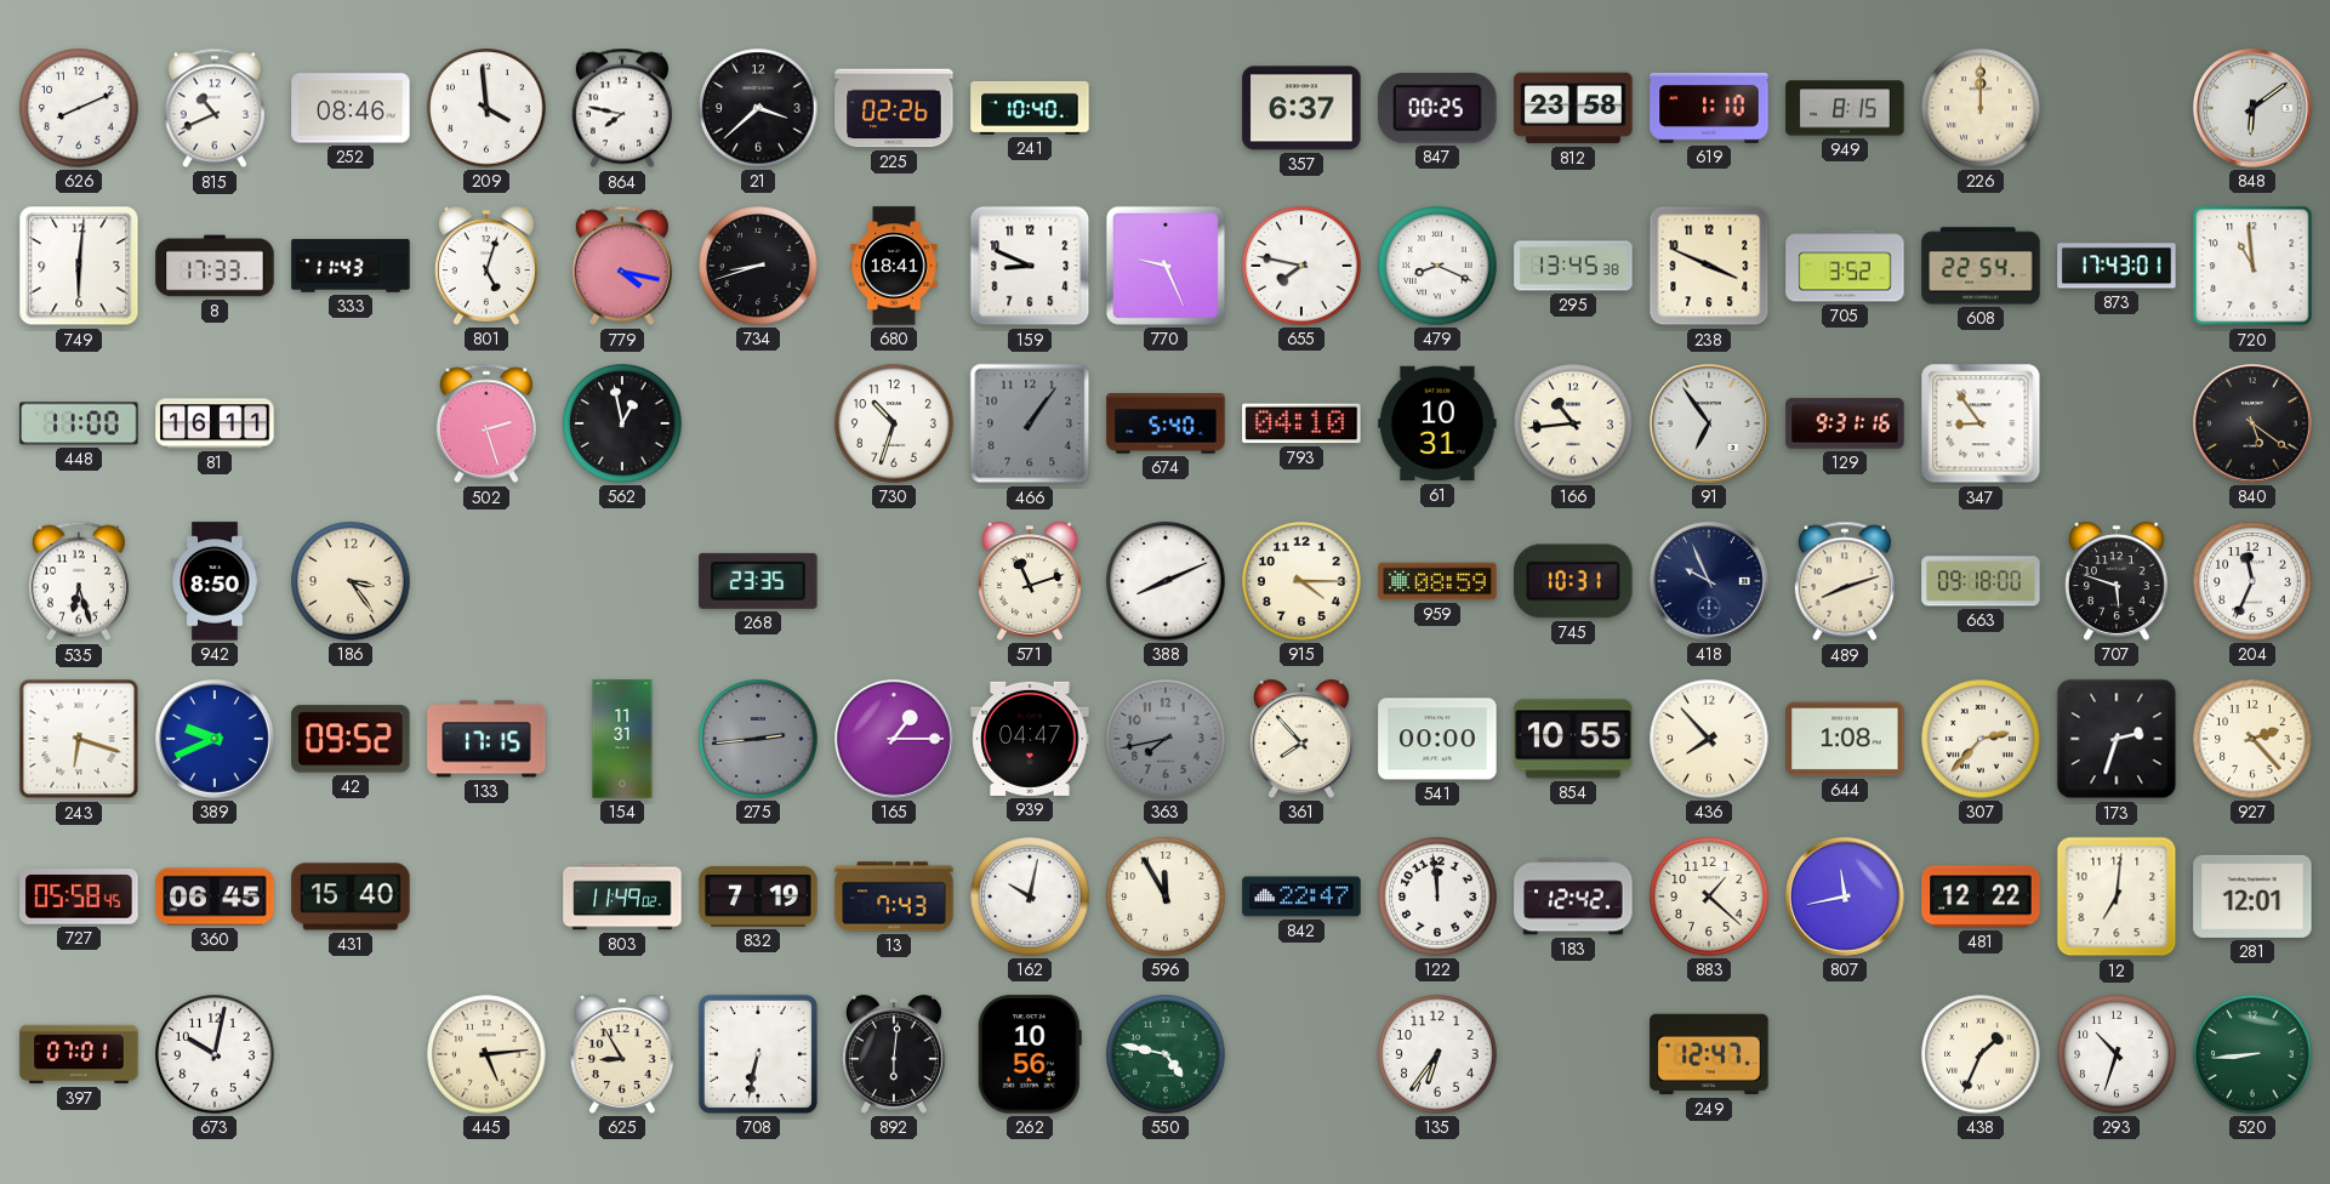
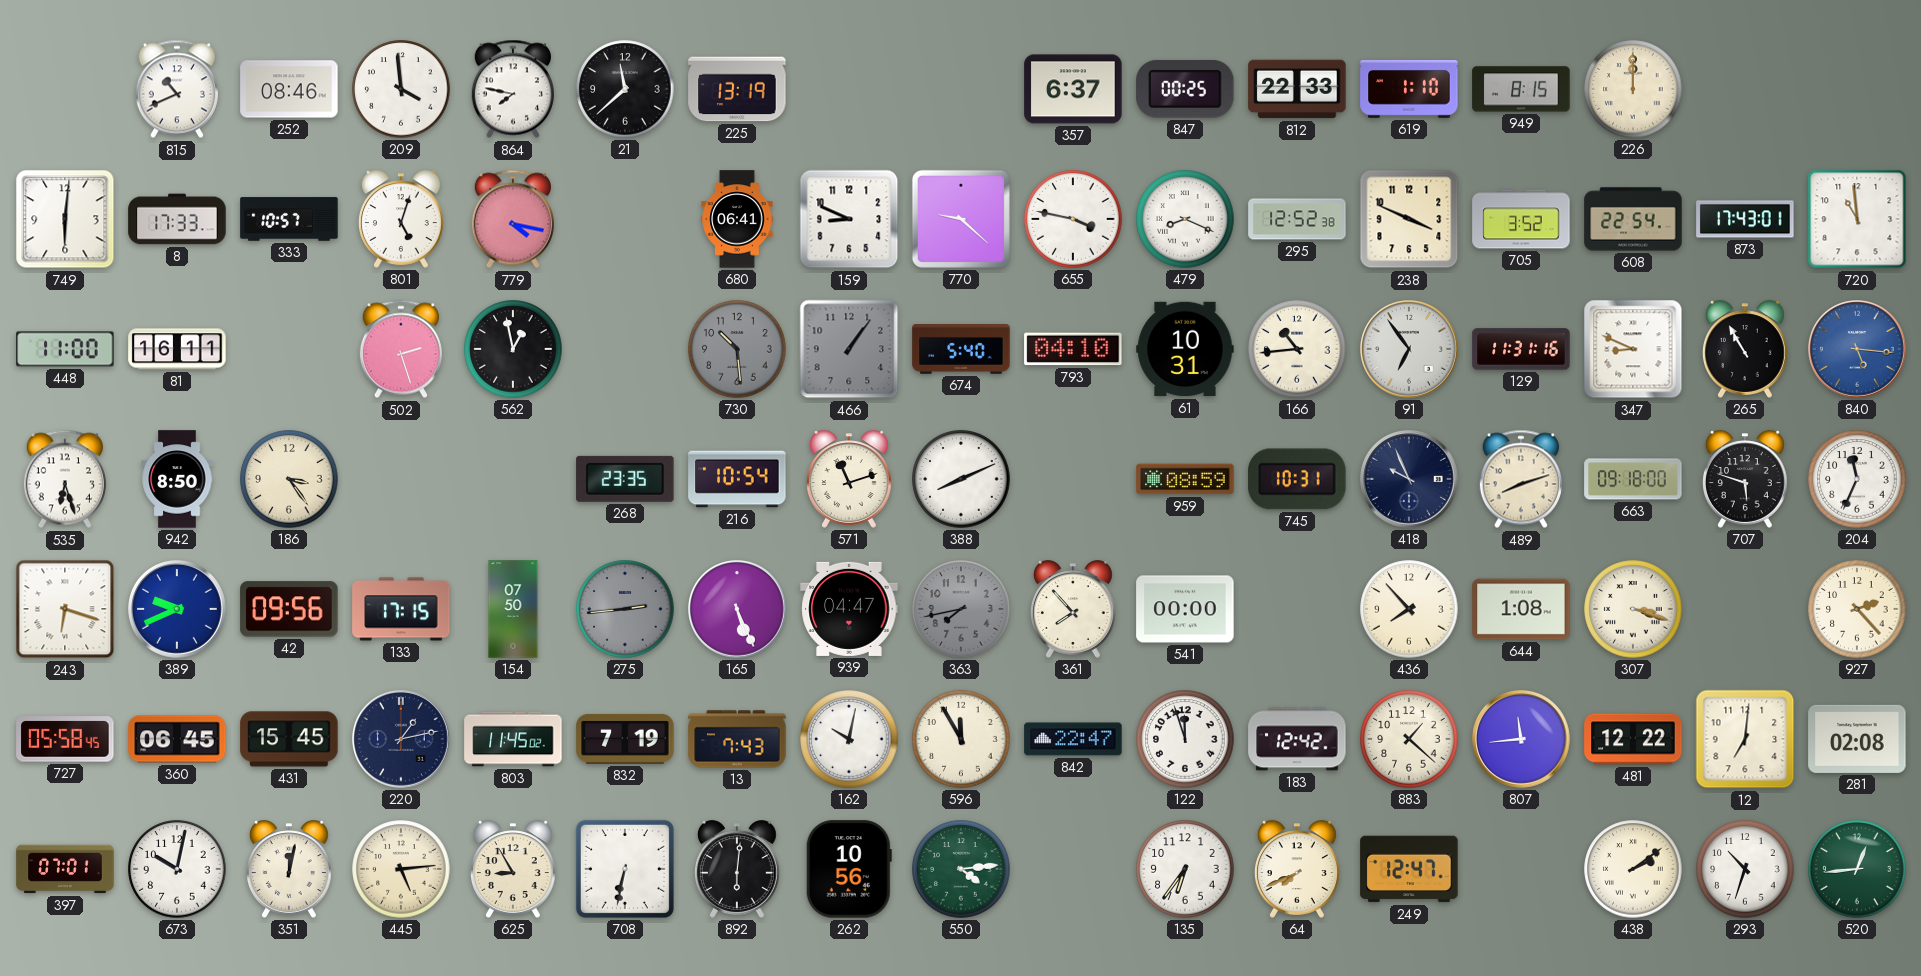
626: 8:11 -> none (79, 108)
21: 3:38 -> 11:38 (625, 89)
225: 02:26 -> 13:19 (737, 89)
241: 10:40 -> none (1030, 108)
812: 23:58 -> 22:33 (1297, 89)
848: 6:09 -> none (2254, 109)
333: 11:43 -> 10:57 (289, 219)
734: 8:42 -> none (758, 266)
680: 18:41 -> 06:41 (737, 219)
770: 9:26 -> 9:22 (961, 219)
655: 7:47 -> 3:47 (1073, 219)
295: 13:45 -> 12:52 (1297, 219)
730: 10:33 -> 10:29 (737, 349)
730 dial: white -> grey (737, 349)
129: 9:31 -> 11:31 (1521, 349)
347: 8:54 -> 8:49 (1633, 349)
265: none -> 10:55 (1745, 349)
840: 5:21 -> 5:16 (1858, 350)
840 dial: black -> blue (1858, 350)
216: none -> 10:54 (737, 479)
915: 4:15 -> none (1301, 581)
42: 09:52 -> 09:56 (289, 609)
154: 11:31 -> 07:50 (513, 609)
165: 1:15 -> 5:26 (738, 610)
854: 10:55 -> none (1573, 739)
307: 2:37 -> 3:18 (1633, 609)
173: 2:33 -> none (2117, 739)
431: 15:40 -> 15:45 (289, 739)
220: none -> 1:13 (402, 740)
803: 11:49 -> 11:45 (513, 739)
122: 11:59 -> 11:57 (1185, 739)
807: 11:43 -> 11:44 (1522, 740)
281: 12:01 -> 02:08 (1857, 739)
351: none -> 12:02 (289, 869)
550: 4:47 -> 4:14 (961, 869)
64: none -> 7:41 (1297, 869)
438: 1:34 -> 2:09 (1633, 869)
520: 8:44 -> 12:44 (1857, 869)
